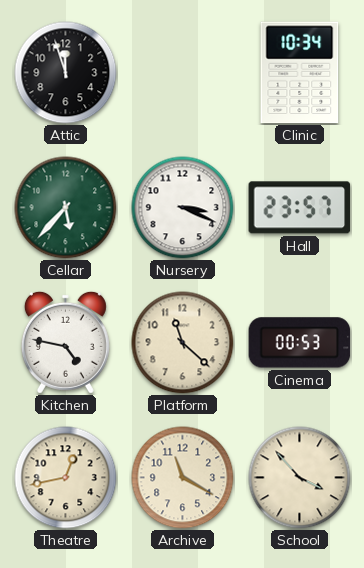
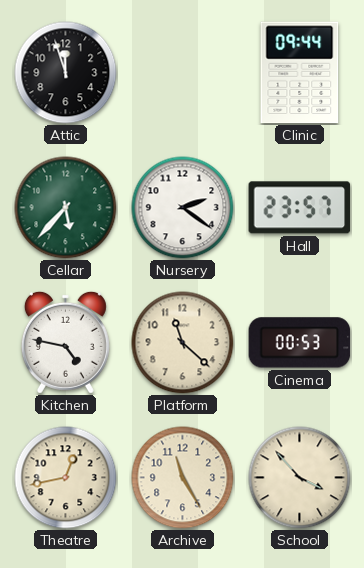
Clinic: 10:34 -> 09:44 (300, 73)
Nursery: 3:19 -> 2:21 (183, 208)
Archive: 11:20 -> 11:25 (183, 478)
